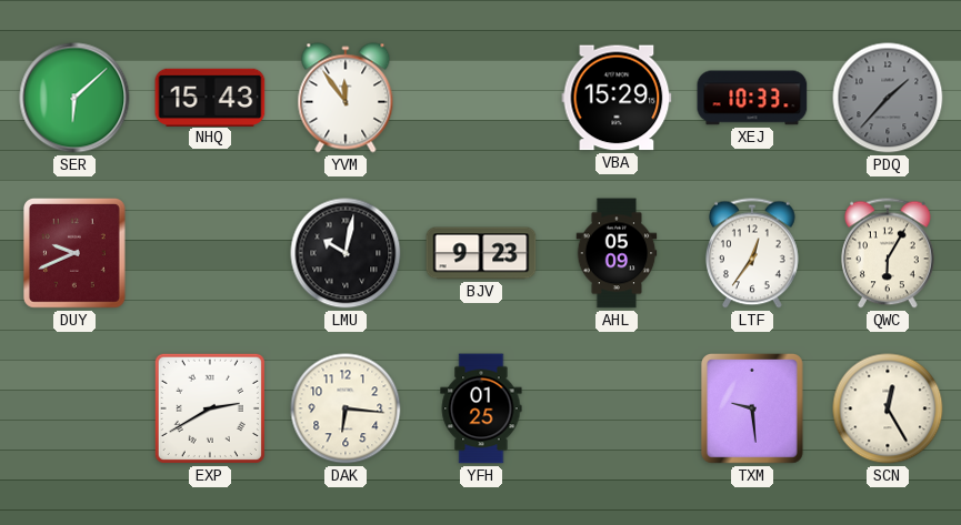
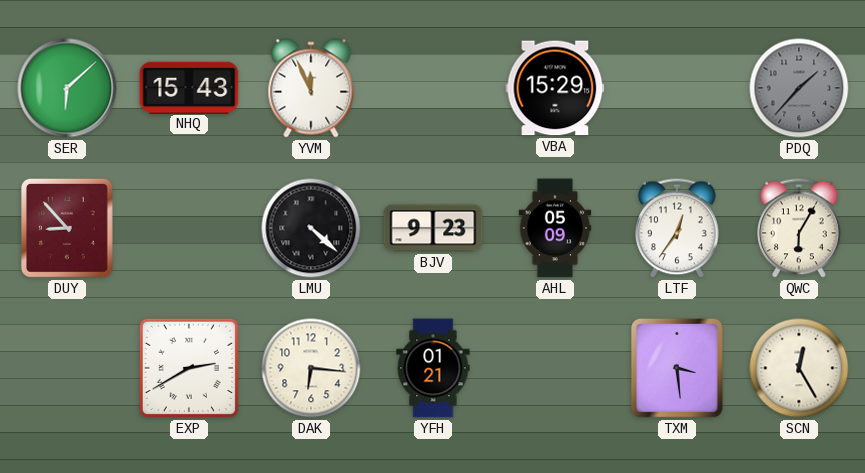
YVM: 11:54 -> 11:56 (311, 88)
XEJ: 10:33 -> none (752, 98)
DUY: 9:41 -> 8:53 (67, 228)
LMU: 10:02 -> 4:22 (311, 228)
YFH: 01:25 -> 01:21 (433, 368)
TXM: 9:29 -> 3:29 (677, 368)
